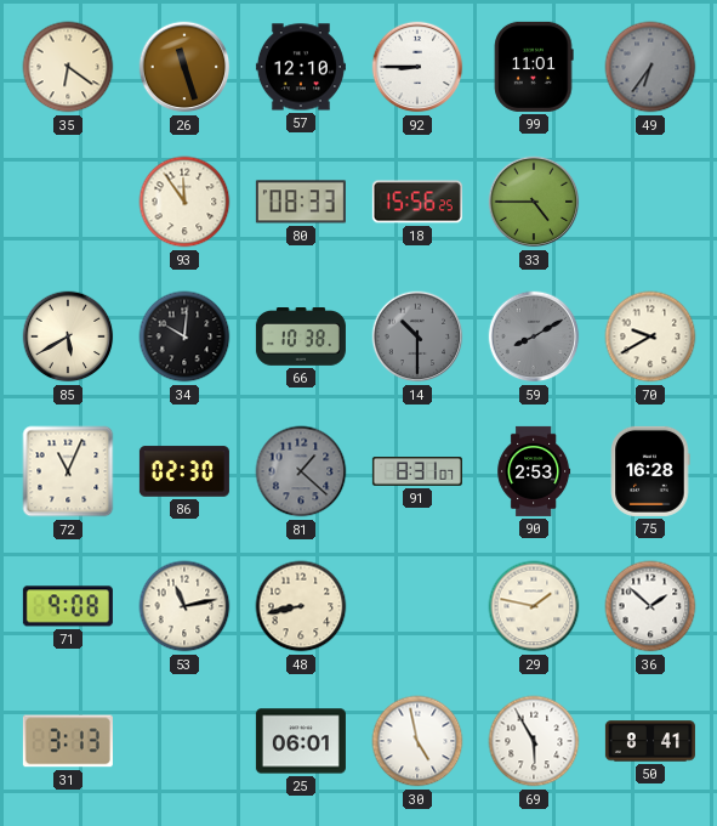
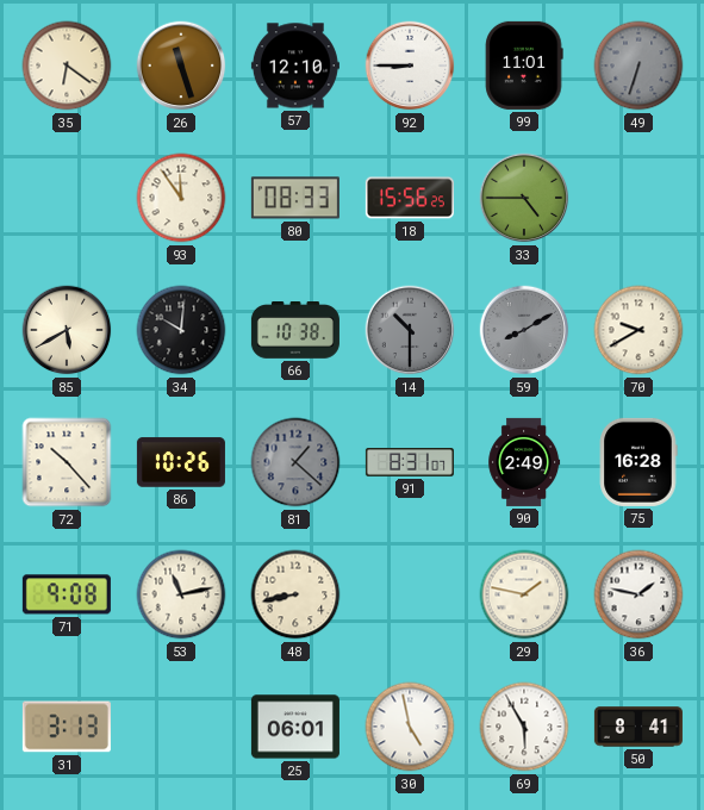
49: 6:36 -> 6:33 (638, 66)
72: 11:04 -> 10:23 (67, 462)
86: 02:30 -> 10:26 (181, 462)
90: 2:53 -> 2:49 (524, 462)
36: 1:52 -> 1:47 (638, 594)
